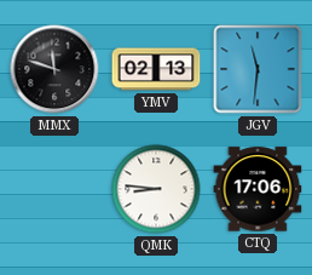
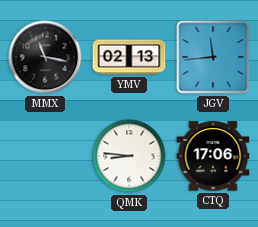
MMX: 11:48 -> 11:17 (45, 57)
JGV: 11:31 -> 11:44 (213, 57)
